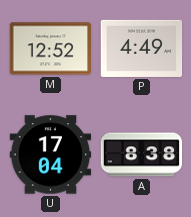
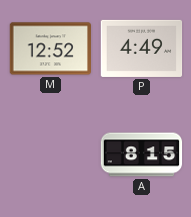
U: 17:04 -> none (51, 155)
A: 8:38 -> 8:15 (142, 155)
